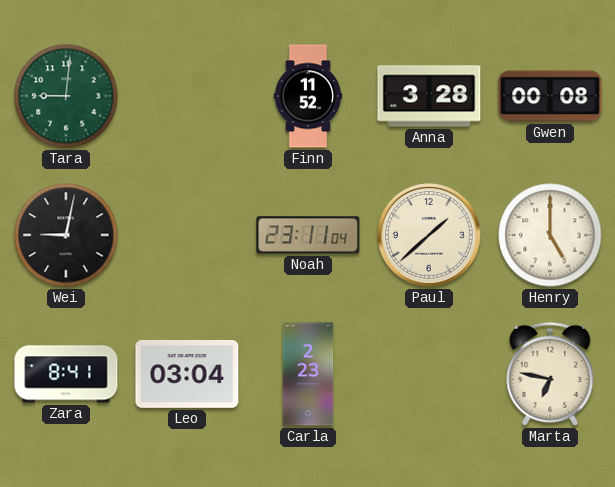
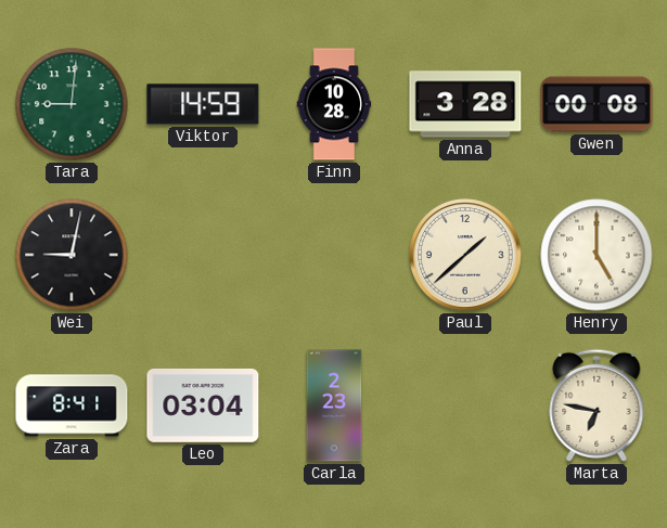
Viktor: none -> 14:59 (203, 104)
Finn: 11:52 -> 10:28 (334, 104)
Noah: 23:11 -> none (308, 235)
